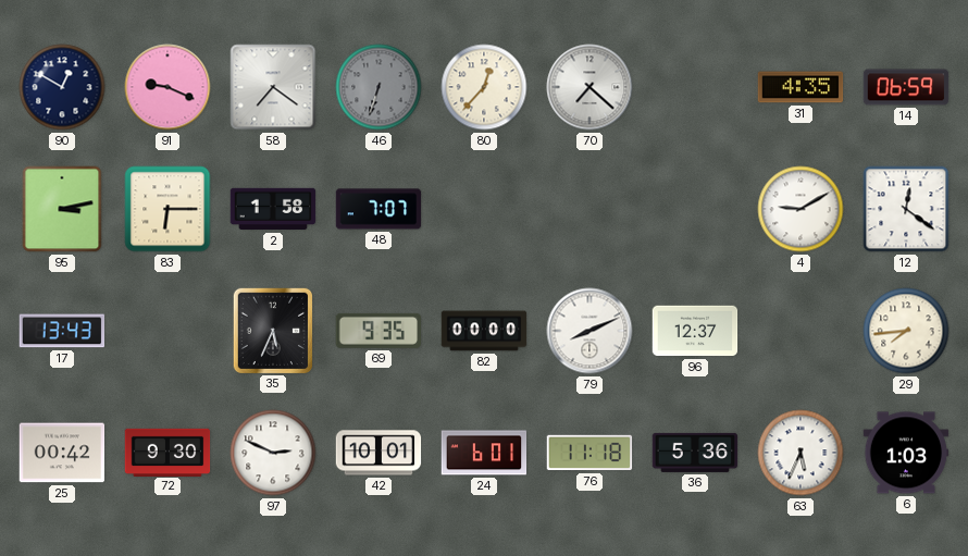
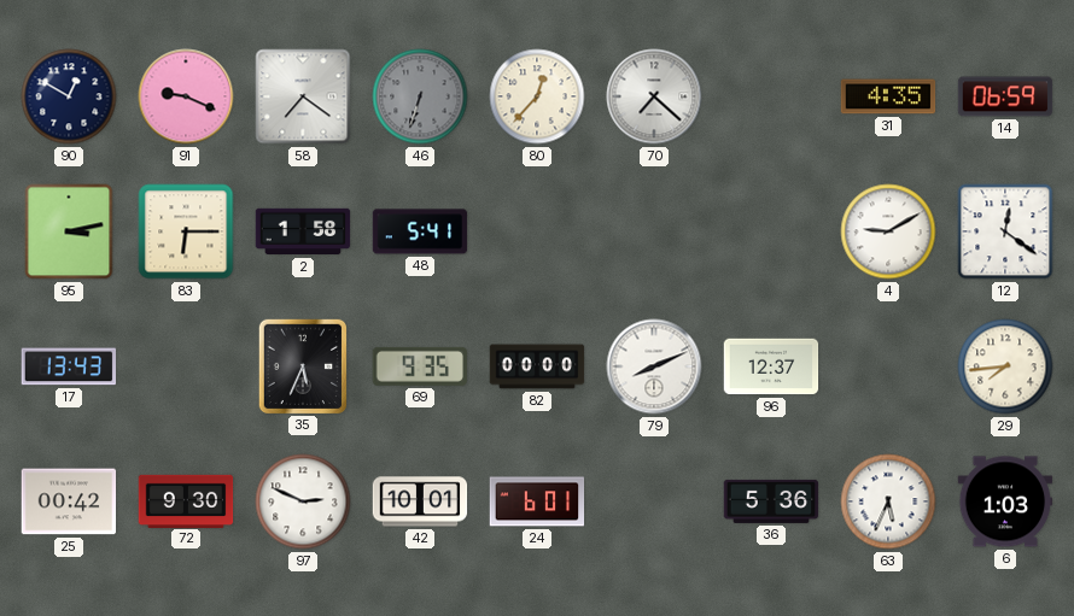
48: 7:07 -> 5:41 (420, 231)
76: 11:18 -> none (590, 453)
